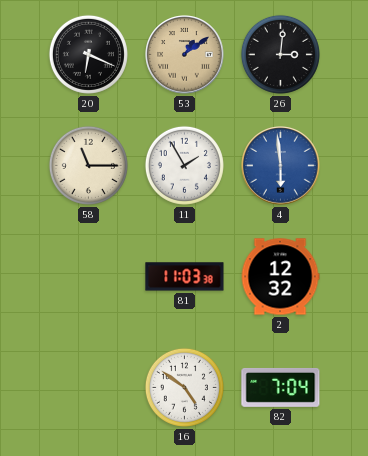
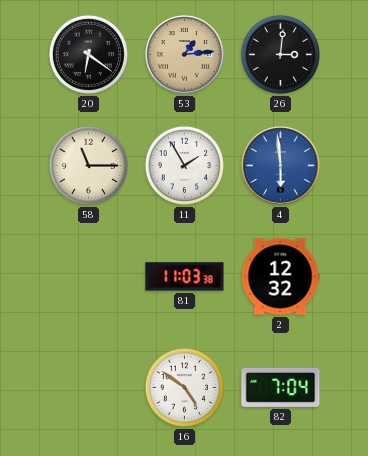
20: 6:19 -> 6:21 (88, 54)
53: 1:09 -> 1:14 (185, 55)
